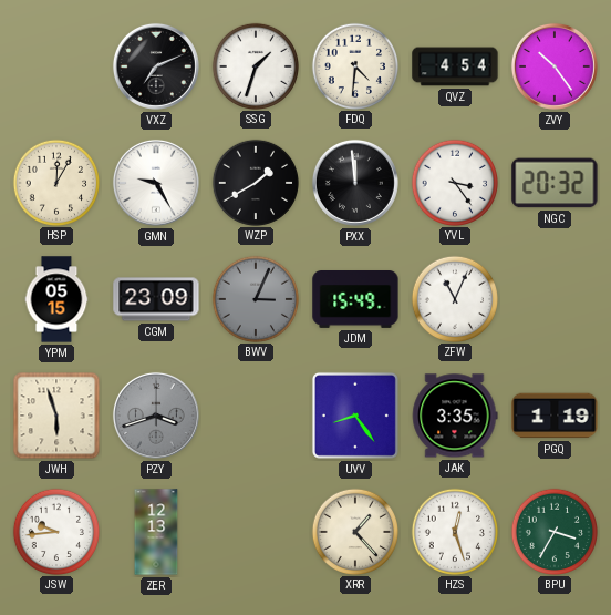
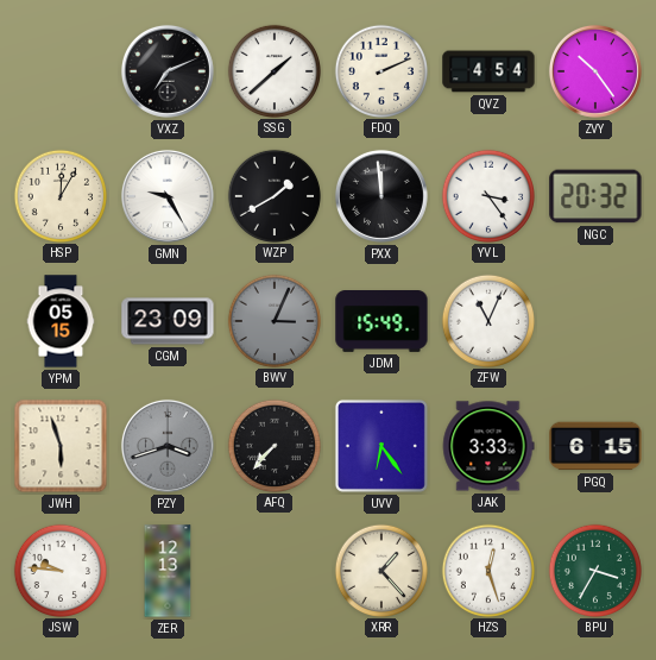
SSG: 1:33 -> 1:38 (273, 70)
FDQ: 4:31 -> 2:11 (380, 70)
AFQ: none -> 7:37 (273, 445)
UVV: 8:24 -> 6:24 (381, 446)
JAK: 3:35 -> 3:33 (488, 446)
PGQ: 1:19 -> 6:15 (595, 446)
JSW: 9:44 -> 9:46 (59, 570)
